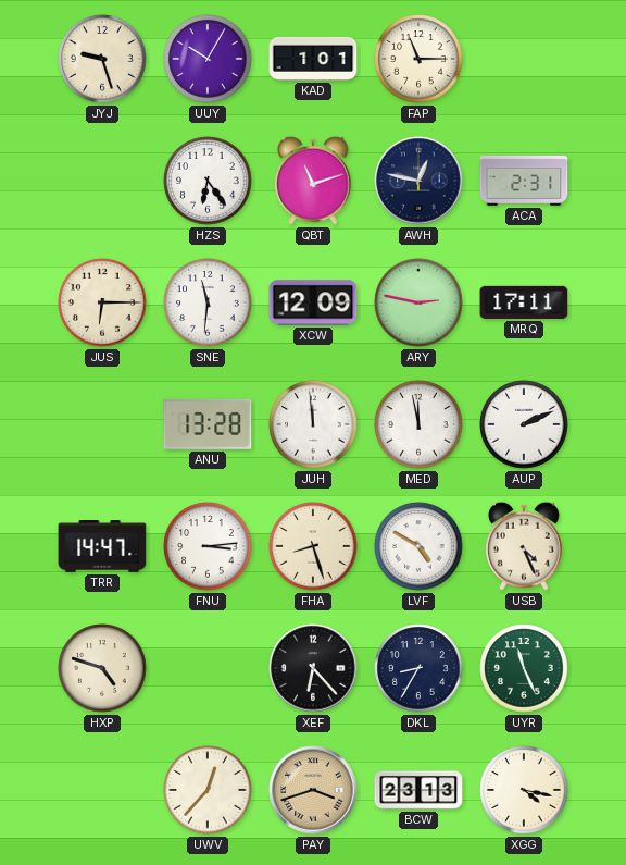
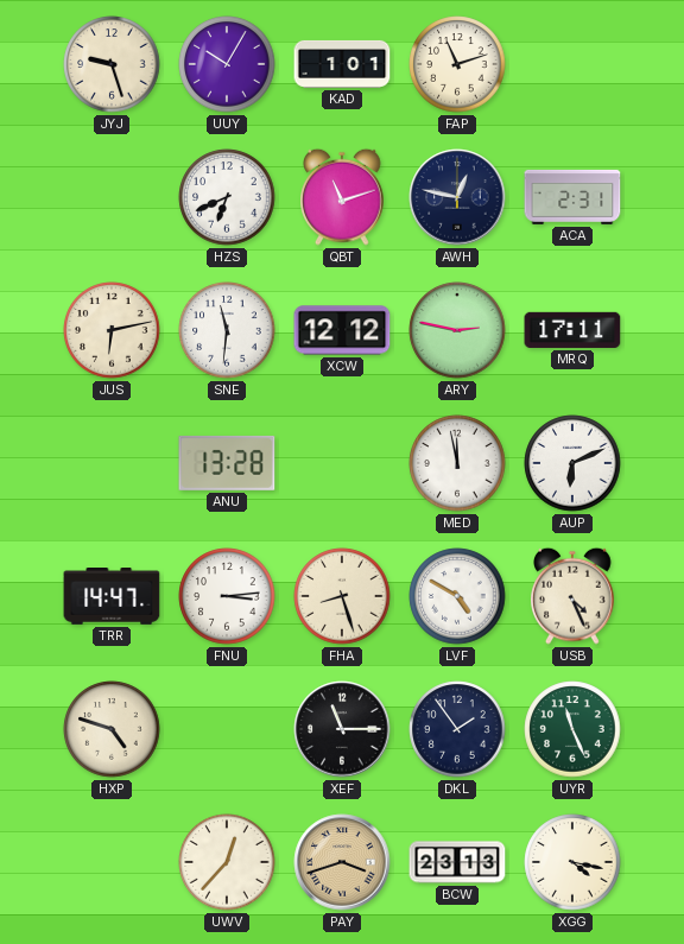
FAP: 11:15 -> 11:12 (457, 64)
HZS: 6:24 -> 6:41 (227, 197)
JUS: 6:15 -> 6:13 (112, 330)
XCW: 12:09 -> 12:12 (342, 330)
JUH: 11:59 -> none (313, 424)
AUP: 2:11 -> 6:11 (572, 463)
XEF: 6:23 -> 11:15 (342, 729)
DKL: 8:35 -> 1:54 (457, 729)
